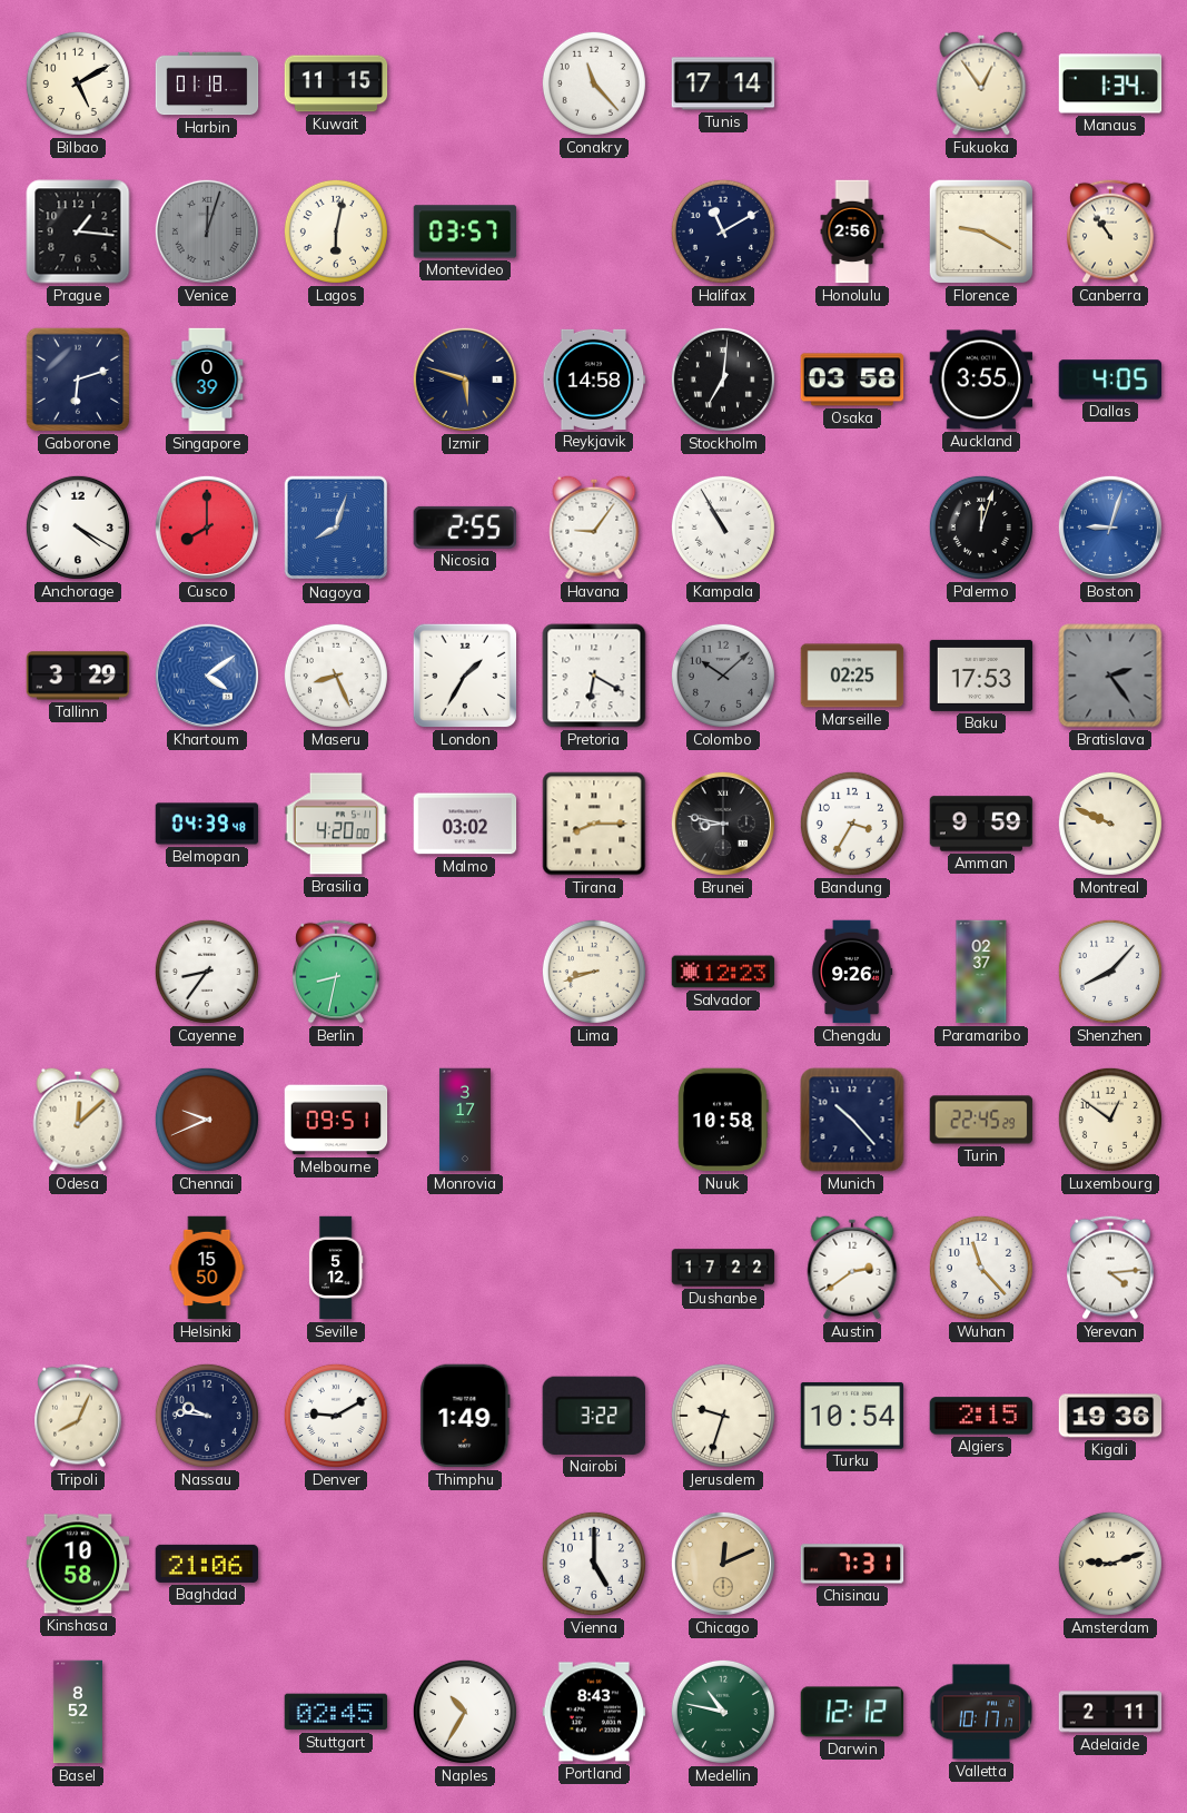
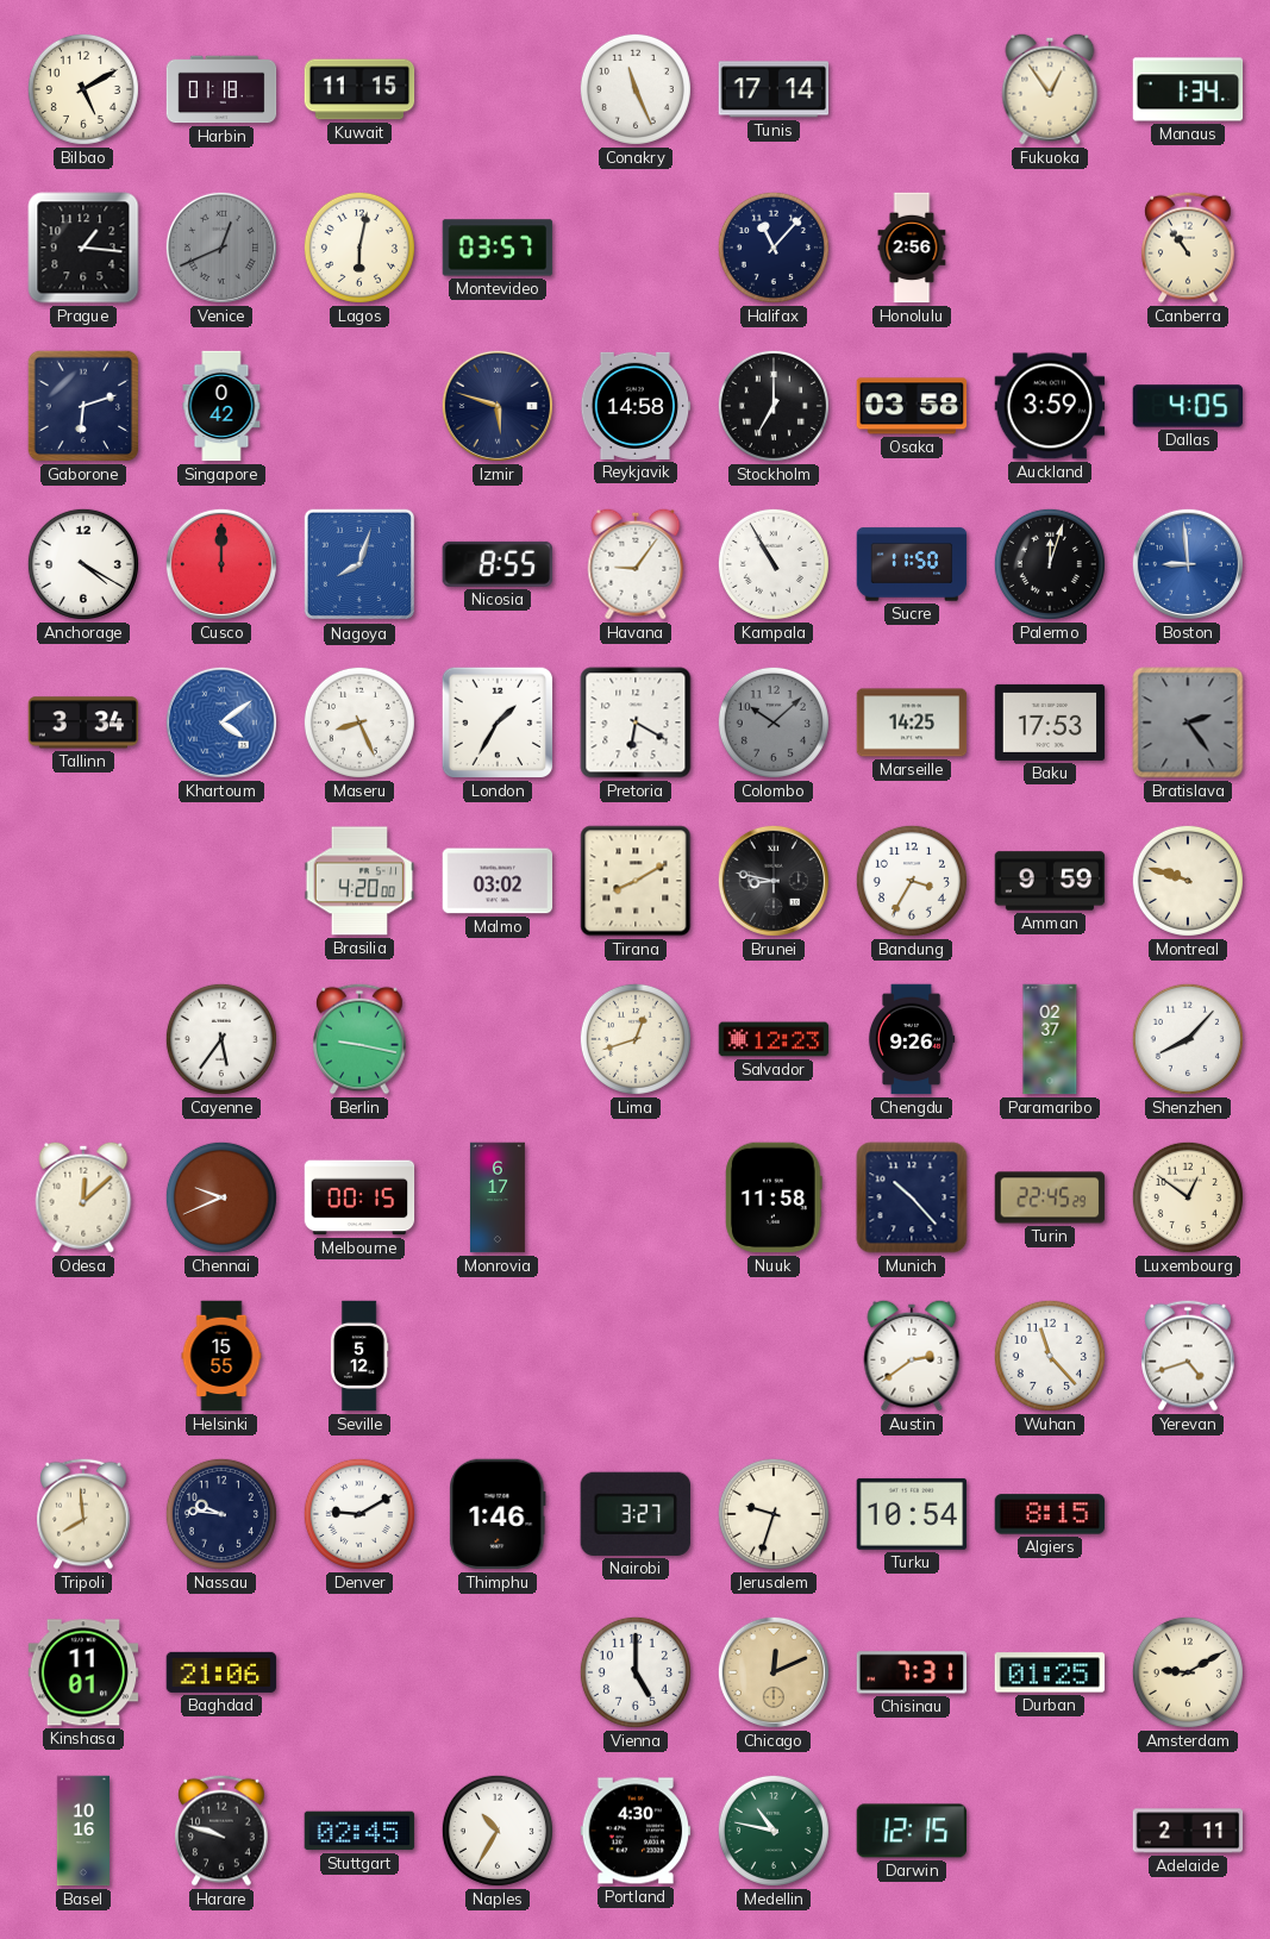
Conakry: 11:23 -> 11:26 (636, 89)
Venice: 12:03 -> 12:41 (221, 248)
Halifax: 11:10 -> 11:07 (774, 248)
Florence: 9:20 -> none (981, 231)
Singapore: 0:39 -> 0:42 (221, 406)
Stockholm: 7:01 -> 7:00 (774, 406)
Auckland: 3:55 -> 3:59 (1050, 406)
Cusco: 8:00 -> 12:00 (221, 564)
Nicosia: 2:55 -> 8:55 (498, 564)
Sucre: none -> 11:50 (912, 564)
Boston: 9:03 -> 8:59 (1188, 564)
Tallinn: 3:29 -> 3:34 (83, 723)
Marseille: 02:25 -> 14:25 (912, 723)
Belmopan: 04:39 -> none (207, 824)
Tirana: 8:15 -> 8:10 (636, 881)
Montreal: 9:49 -> 9:48 (1188, 881)
Cayenne: 8:36 -> 5:36 (221, 1039)
Berlin: 8:32 -> 9:17 (359, 1039)
Lima: 8:42 -> 12:42 (636, 1039)
Melbourne: 09:51 -> 00:15 (359, 1197)
Monrovia: 3:17 -> 6:17 (498, 1197)
Nuuk: 10:58 -> 11:58 (775, 1197)
Helsinki: 15:50 -> 15:55 (221, 1356)
Dushanbe: 17:22 -> none (723, 1268)
Yerevan: 4:14 -> 4:42 (1188, 1356)
Tripoli: 8:04 -> 7:59 (83, 1514)
Thimphu: 1:49 -> 1:46 (498, 1514)
Nairobi: 3:22 -> 3:27 (636, 1514)
Algiers: 2:15 -> 8:15 (1050, 1514)
Kigali: 19:36 -> none (1110, 1416)
Kinshasa: 10:58 -> 11:01 (83, 1672)
Durban: none -> 01:25 (1050, 1672)
Amsterdam: 9:12 -> 9:10 (1188, 1672)
Basel: 8:52 -> 10:16 (83, 1831)
Harare: none -> 9:48 (221, 1831)
Portland: 8:43 -> 4:30 (636, 1831)
Darwin: 12:12 -> 12:15 (912, 1831)
Valletta: 10:17 -> none (981, 1712)
